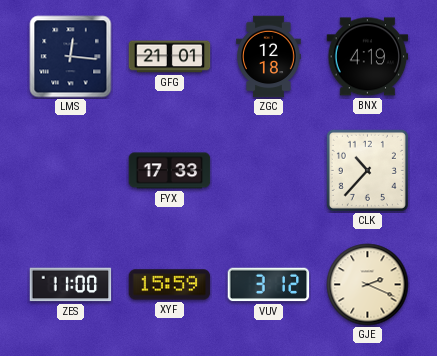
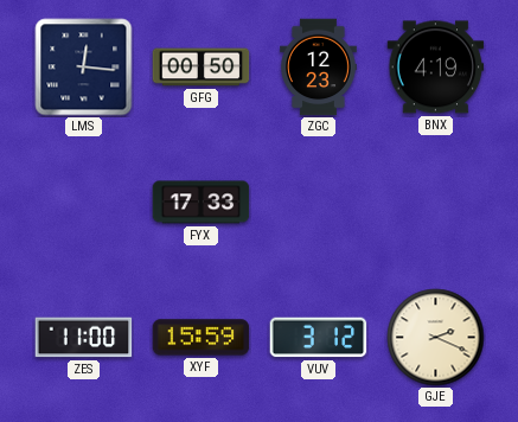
GFG: 21:01 -> 00:50 (202, 68)
ZGC: 12:18 -> 12:23 (319, 68)
CLK: 10:37 -> none (367, 170)
